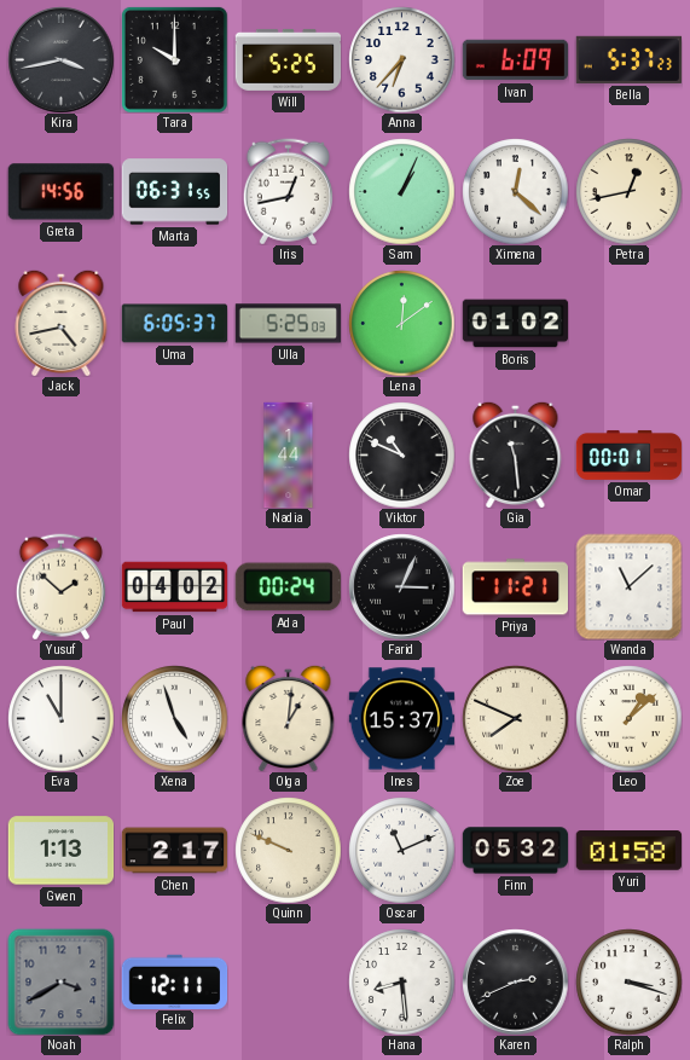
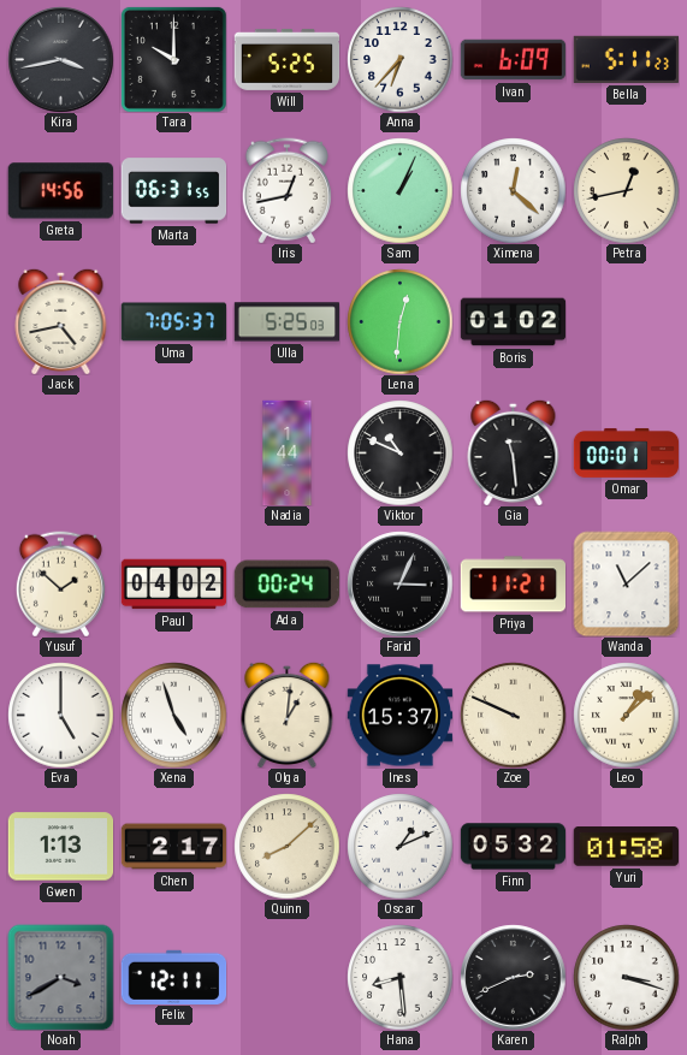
Bella: 5:37 -> 5:11 (626, 59)
Uma: 6:05 -> 7:05 (173, 322)
Lena: 12:09 -> 12:31 (399, 321)
Eva: 11:00 -> 5:00 (60, 715)
Zoe: 7:49 -> 9:49 (513, 715)
Quinn: 9:49 -> 8:08 (286, 846)
Oscar: 11:11 -> 1:11 (399, 846)
